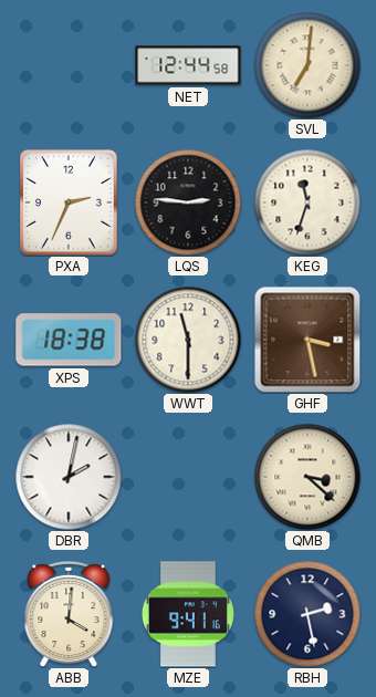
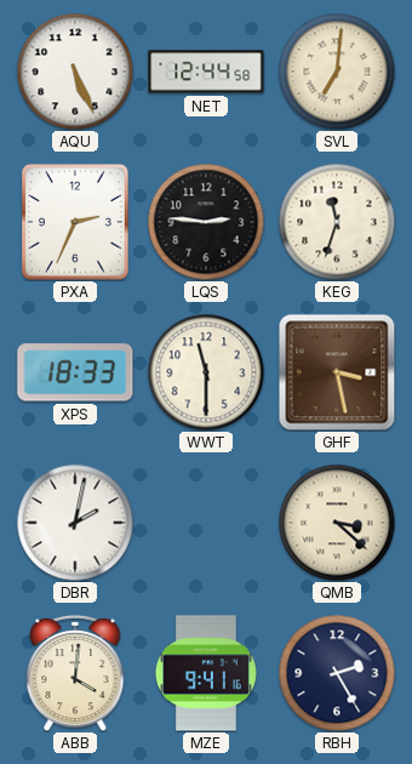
AQU: none -> 5:26 (75, 72)
XPS: 18:38 -> 18:33 (75, 372)
RBH: 2:28 -> 2:25 (337, 673)
